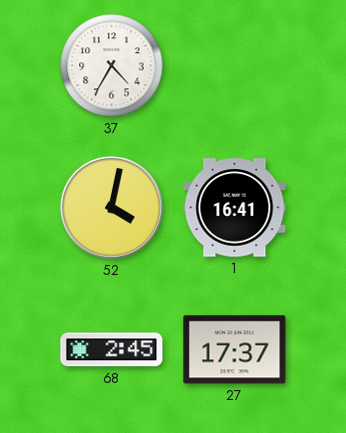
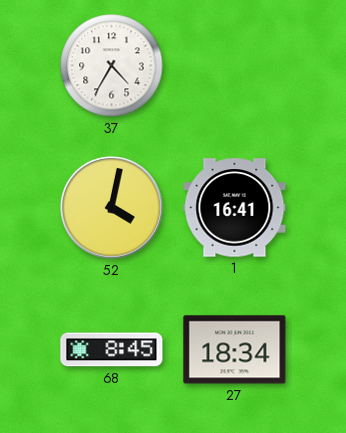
68: 2:45 -> 8:45 (112, 350)
27: 17:37 -> 18:34 (235, 350)
